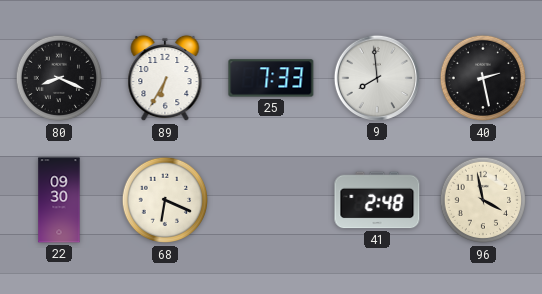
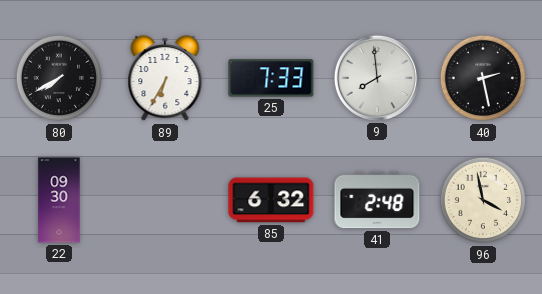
80: 8:19 -> 7:40 (59, 78)
68: 6:19 -> none (165, 200)
85: none -> 6:32 (271, 200)
